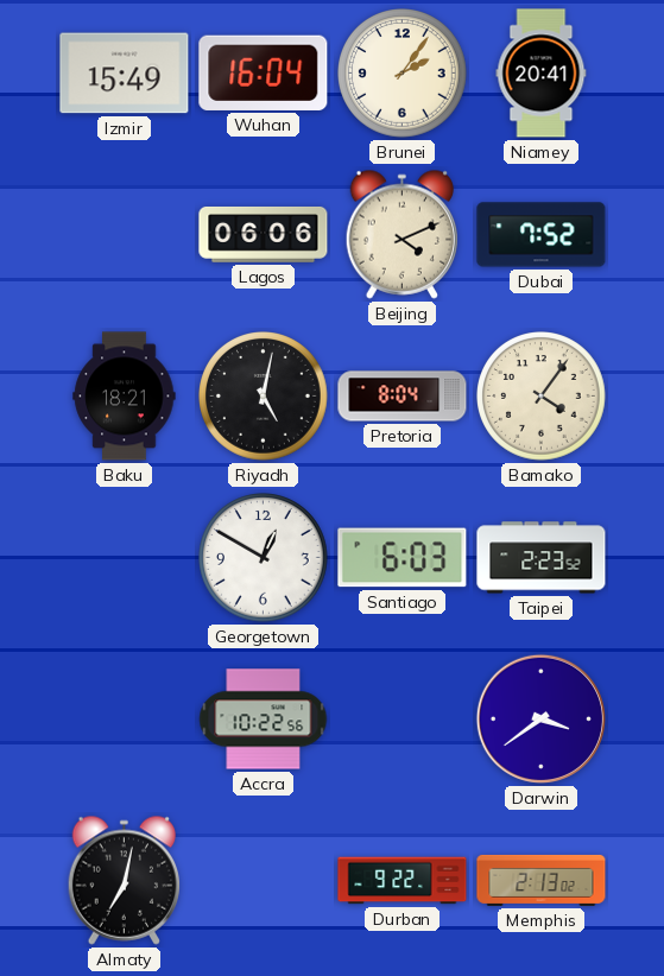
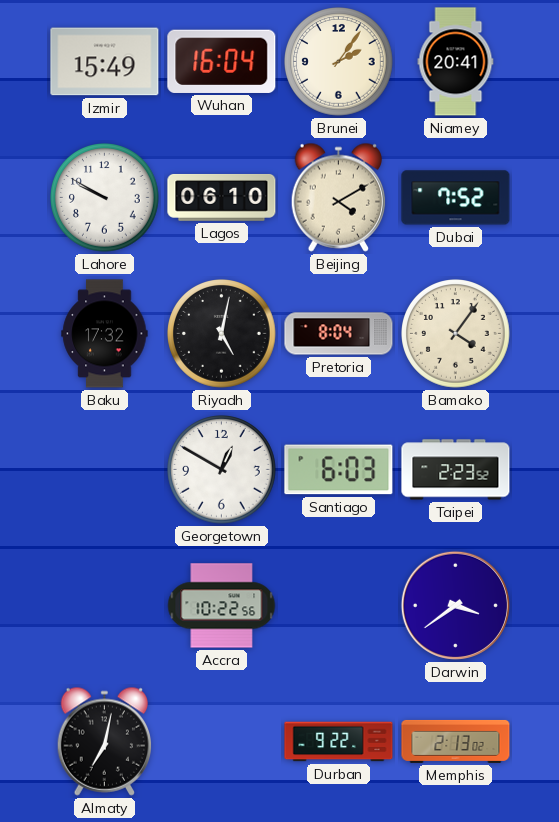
Lahore: none -> 9:50 (105, 198)
Lagos: 06:06 -> 06:10 (222, 198)
Beijing: 4:11 -> 4:10 (339, 197)
Baku: 18:21 -> 17:32 (105, 334)
